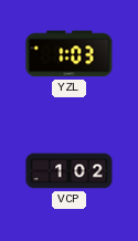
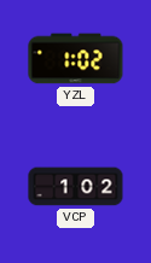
YZL: 1:03 -> 1:02 (76, 59)
